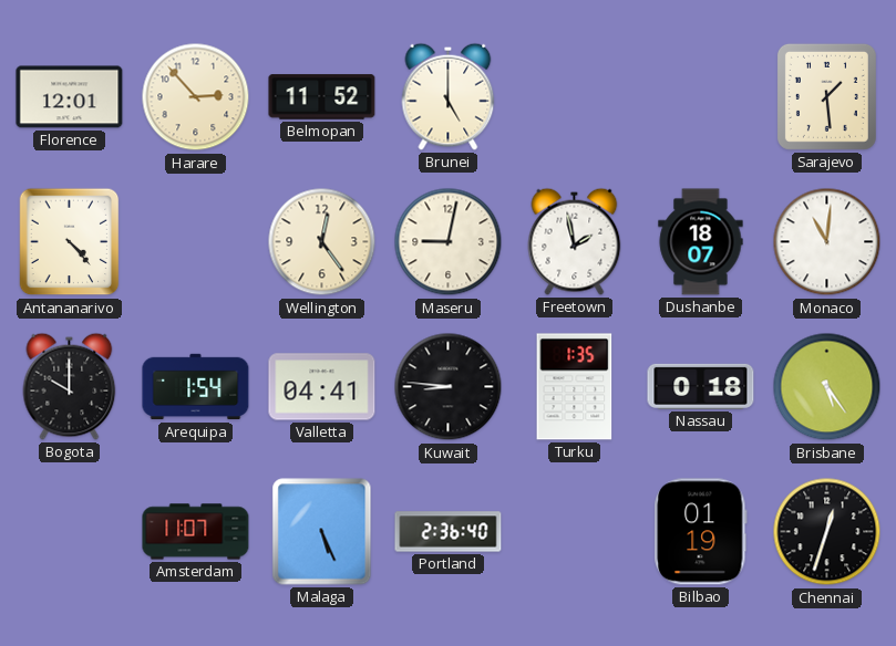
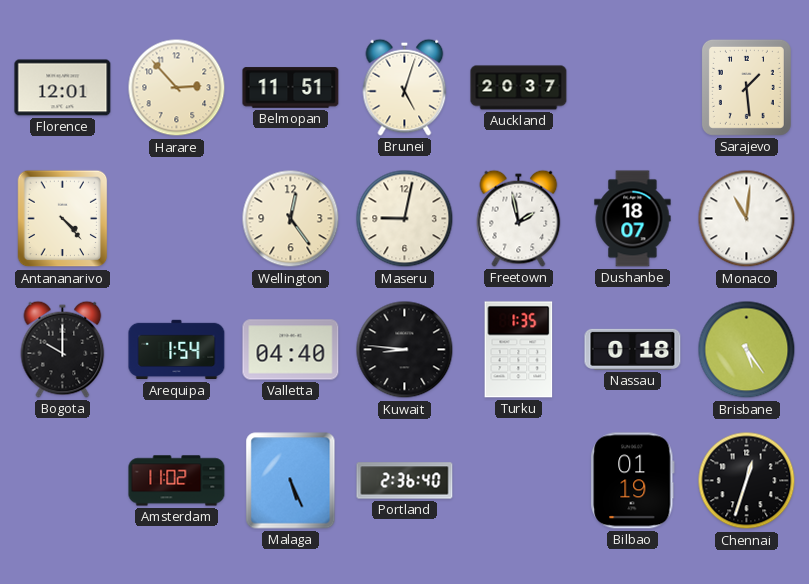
Belmopan: 11:52 -> 11:51 (291, 88)
Brunei: 5:00 -> 5:03 (405, 87)
Auckland: none -> 20:37 (519, 88)
Valletta: 04:41 -> 04:40 (291, 350)
Amsterdam: 11:07 -> 11:02 (177, 481)
